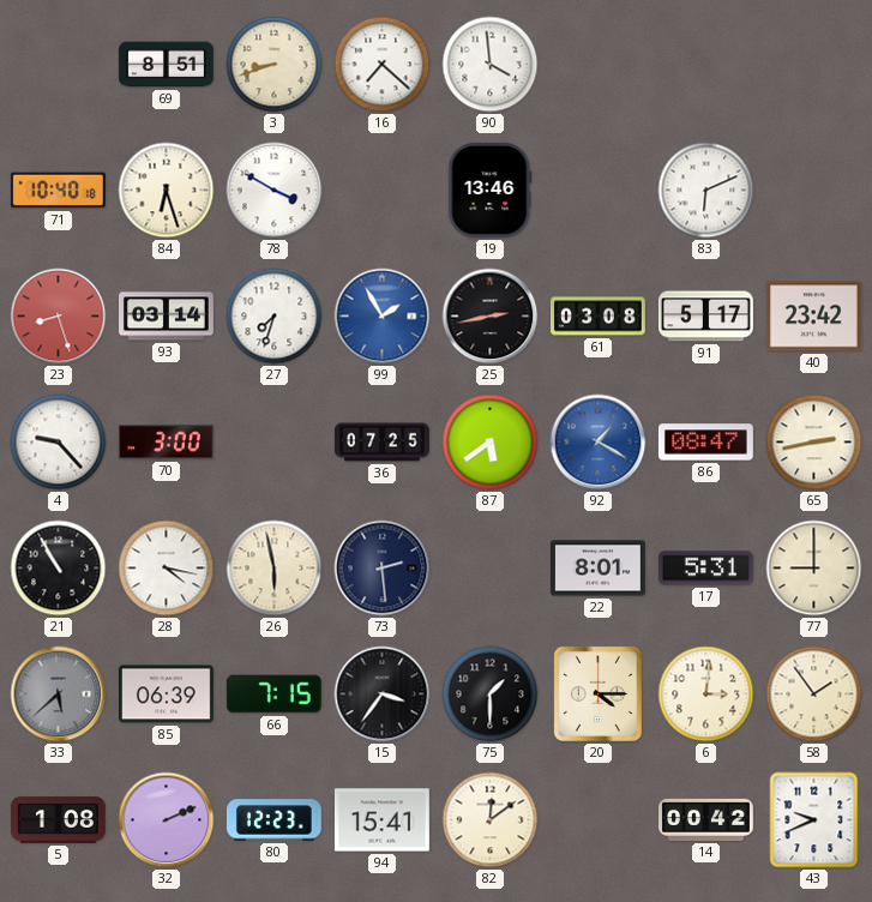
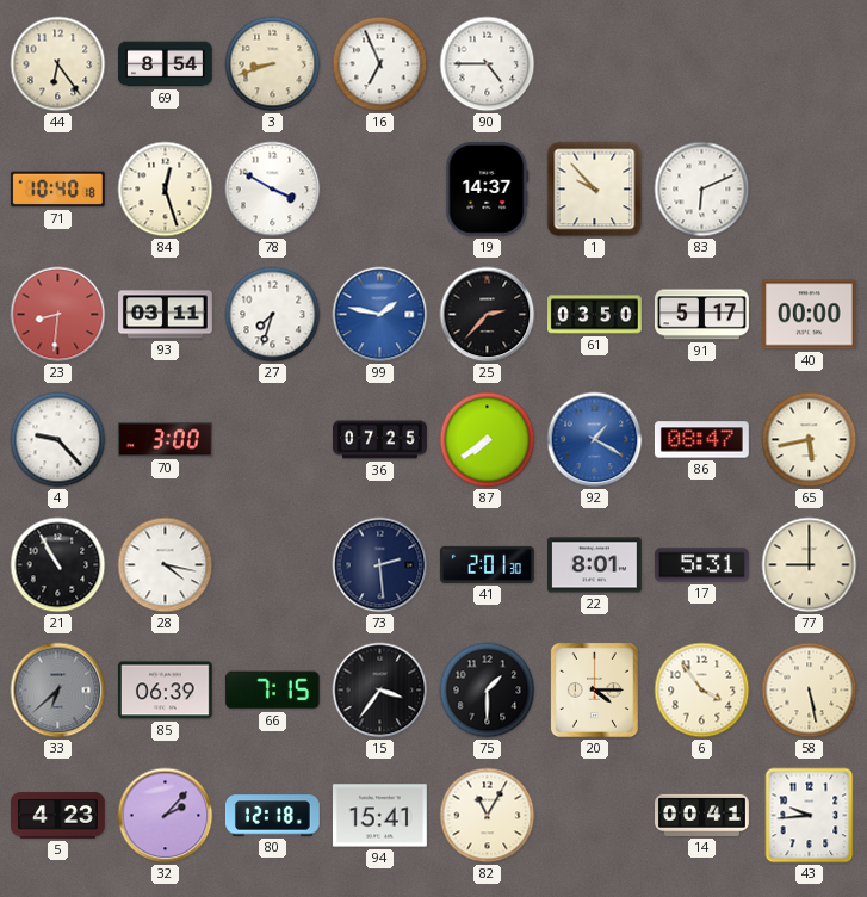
44: none -> 6:24 (58, 64)
69: 8:51 -> 8:54 (166, 64)
16: 7:22 -> 6:56 (380, 64)
90: 3:59 -> 4:45 (488, 64)
84: 6:27 -> 12:27 (166, 190)
19: 13:46 -> 14:37 (488, 188)
1: none -> 9:53 (595, 190)
23: 8:27 -> 8:31 (58, 315)
93: 03:14 -> 03:11 (166, 315)
99: 1:55 -> 1:47 (380, 315)
25: 2:43 -> 2:37 (488, 315)
61: 03:08 -> 03:50 (595, 315)
40: 23:42 -> 00:00 (809, 315)
87: 5:39 -> 7:39 (488, 440)
65: 2:43 -> 5:43 (810, 440)
26: 5:58 -> none (275, 569)
41: none -> 2:01 (488, 564)
33: 5:38 -> 6:38 (58, 691)
6: 3:01 -> 3:54 (702, 691)
58: 1:54 -> 5:28 (810, 691)
5: 1:08 -> 4:23 (58, 816)
32: 2:11 -> 2:07 (166, 816)
80: 12:23 -> 12:18 (272, 816)
82: 12:09 -> 11:05 (488, 816)
14: 00:42 -> 00:41 (702, 815)
43: 9:41 -> 9:44 (810, 816)
